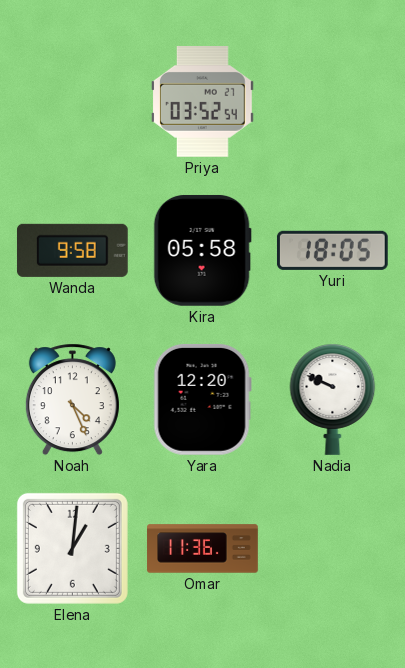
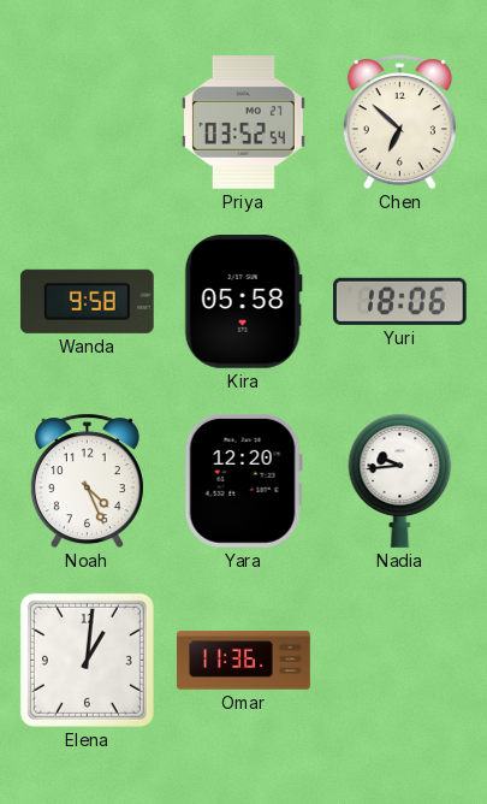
Chen: none -> 6:52 (399, 123)
Yuri: 18:05 -> 18:06 (399, 301)
Nadia: 9:49 -> 9:44 (400, 480)
